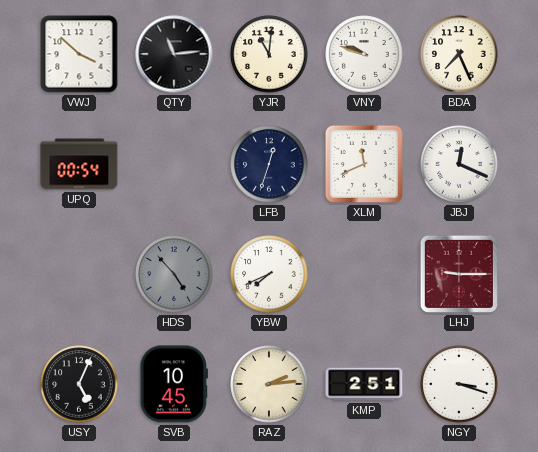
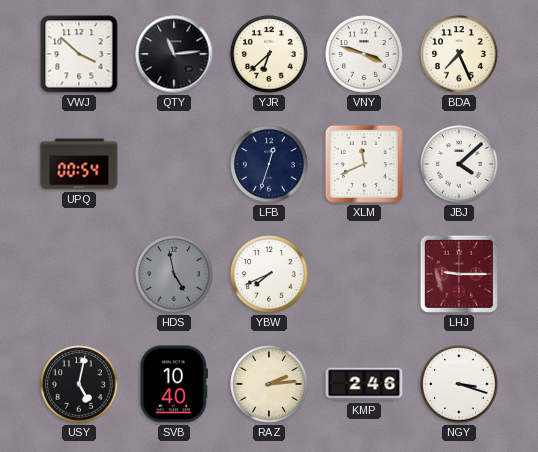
YJR: 11:01 -> 6:38 (269, 54)
VNY: 9:48 -> 3:48 (364, 54)
JBJ: 12:19 -> 4:08 (459, 164)
HDS: 4:53 -> 4:58 (174, 274)
USY: 5:04 -> 5:02 (79, 384)
SVB: 10:45 -> 10:40 (174, 384)
KMP: 2:51 -> 2:46 (364, 384)
